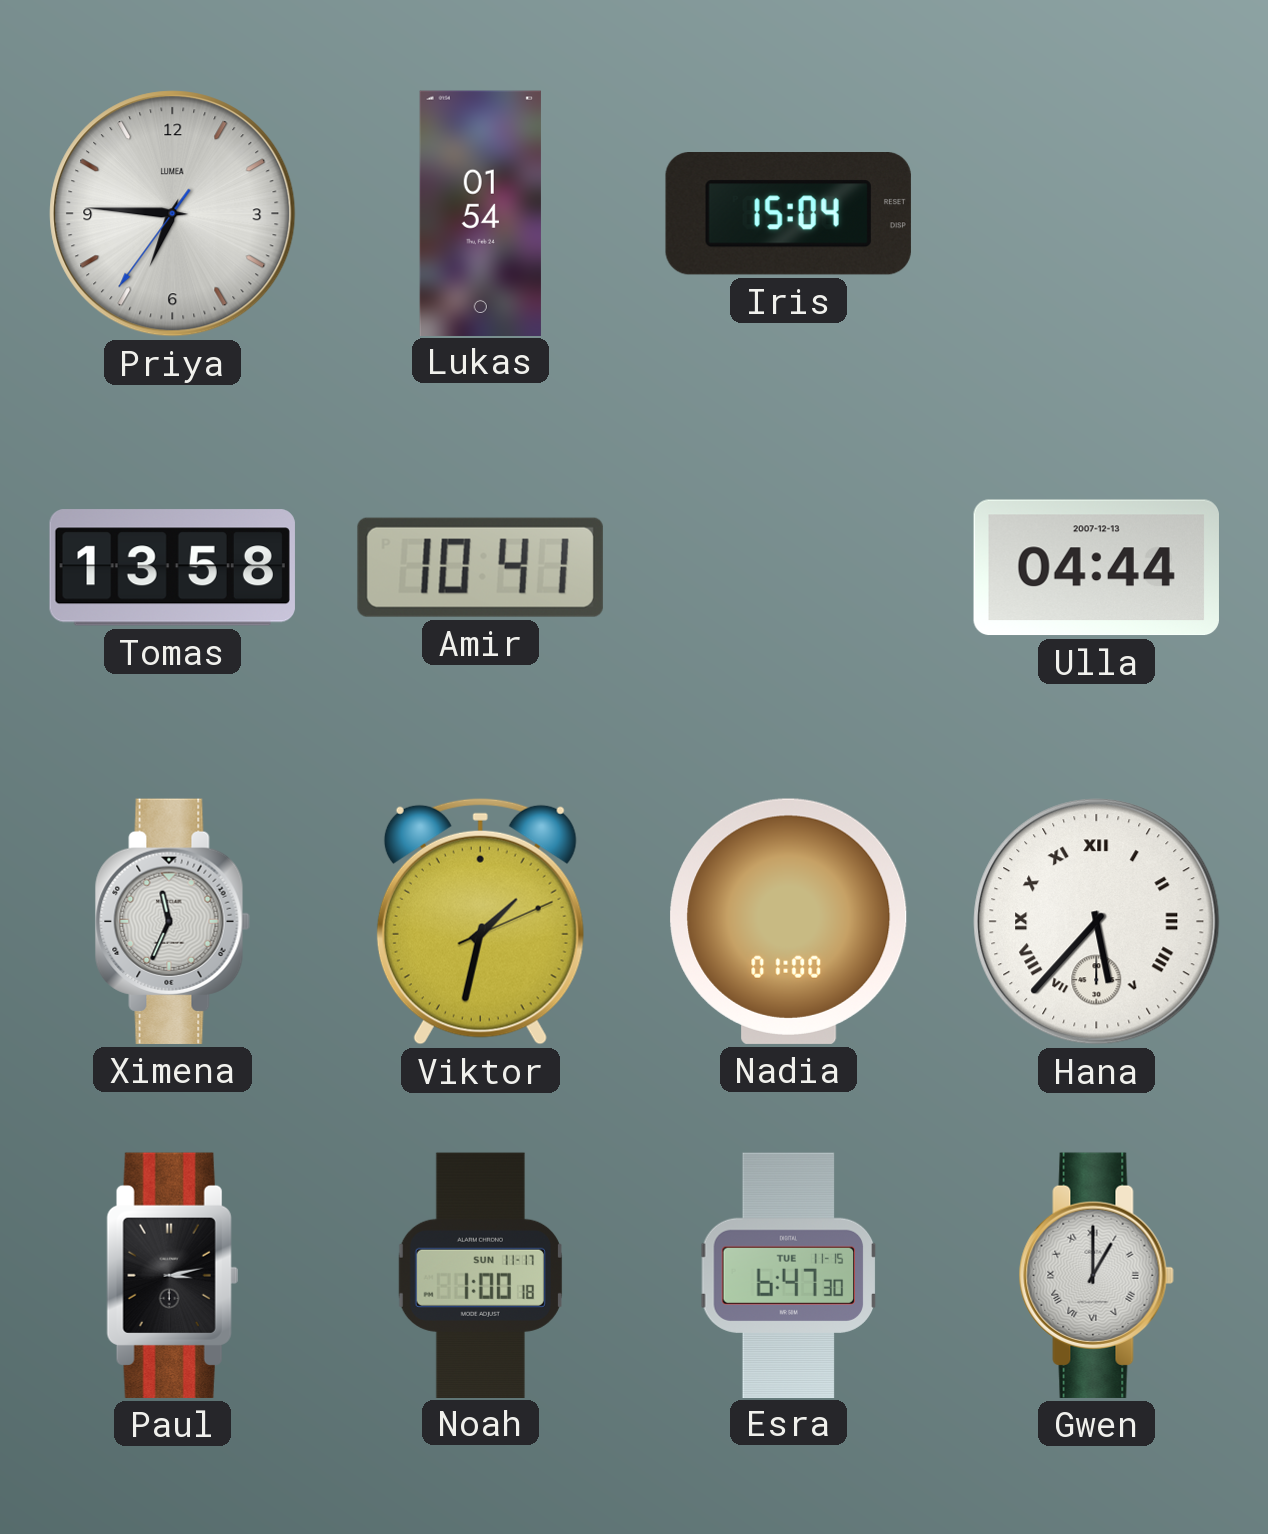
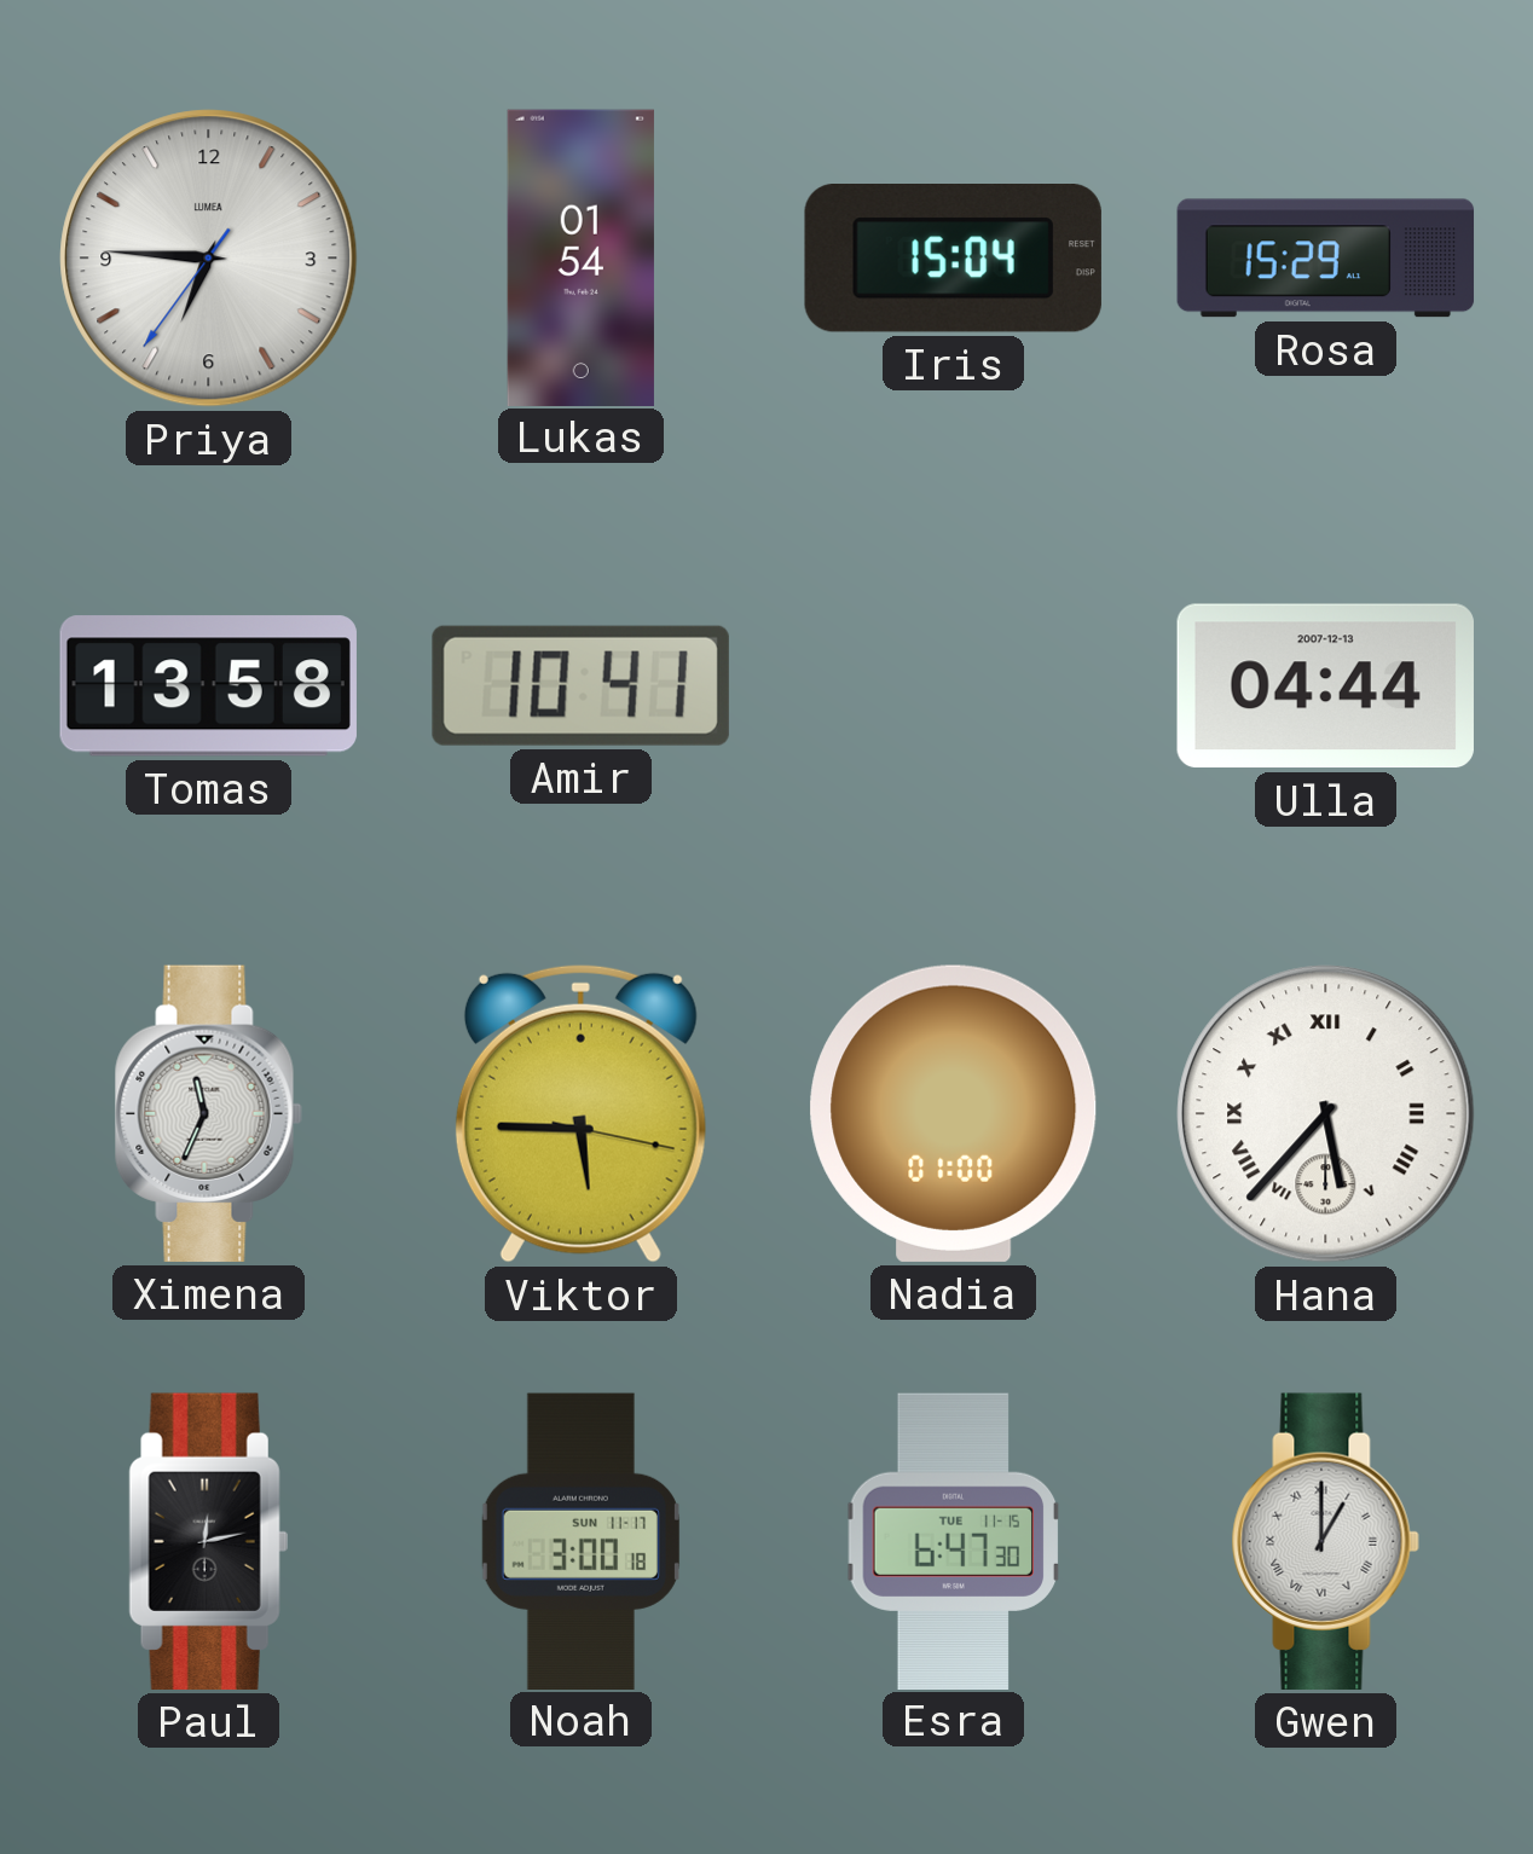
Rosa: none -> 15:29 (1326, 259)
Viktor: 1:32 -> 5:45 (580, 1113)
Paul: 3:13 -> 12:13 (208, 1541)
Noah: 1:00 -> 3:00 (580, 1541)
